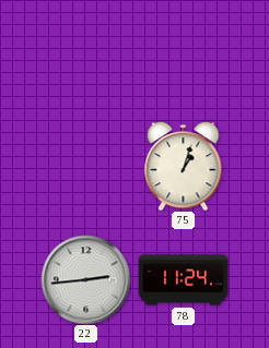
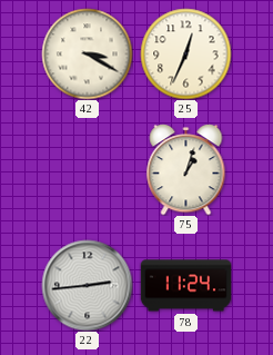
42: none -> 3:20 (87, 53)
25: none -> 12:34 (185, 53)
